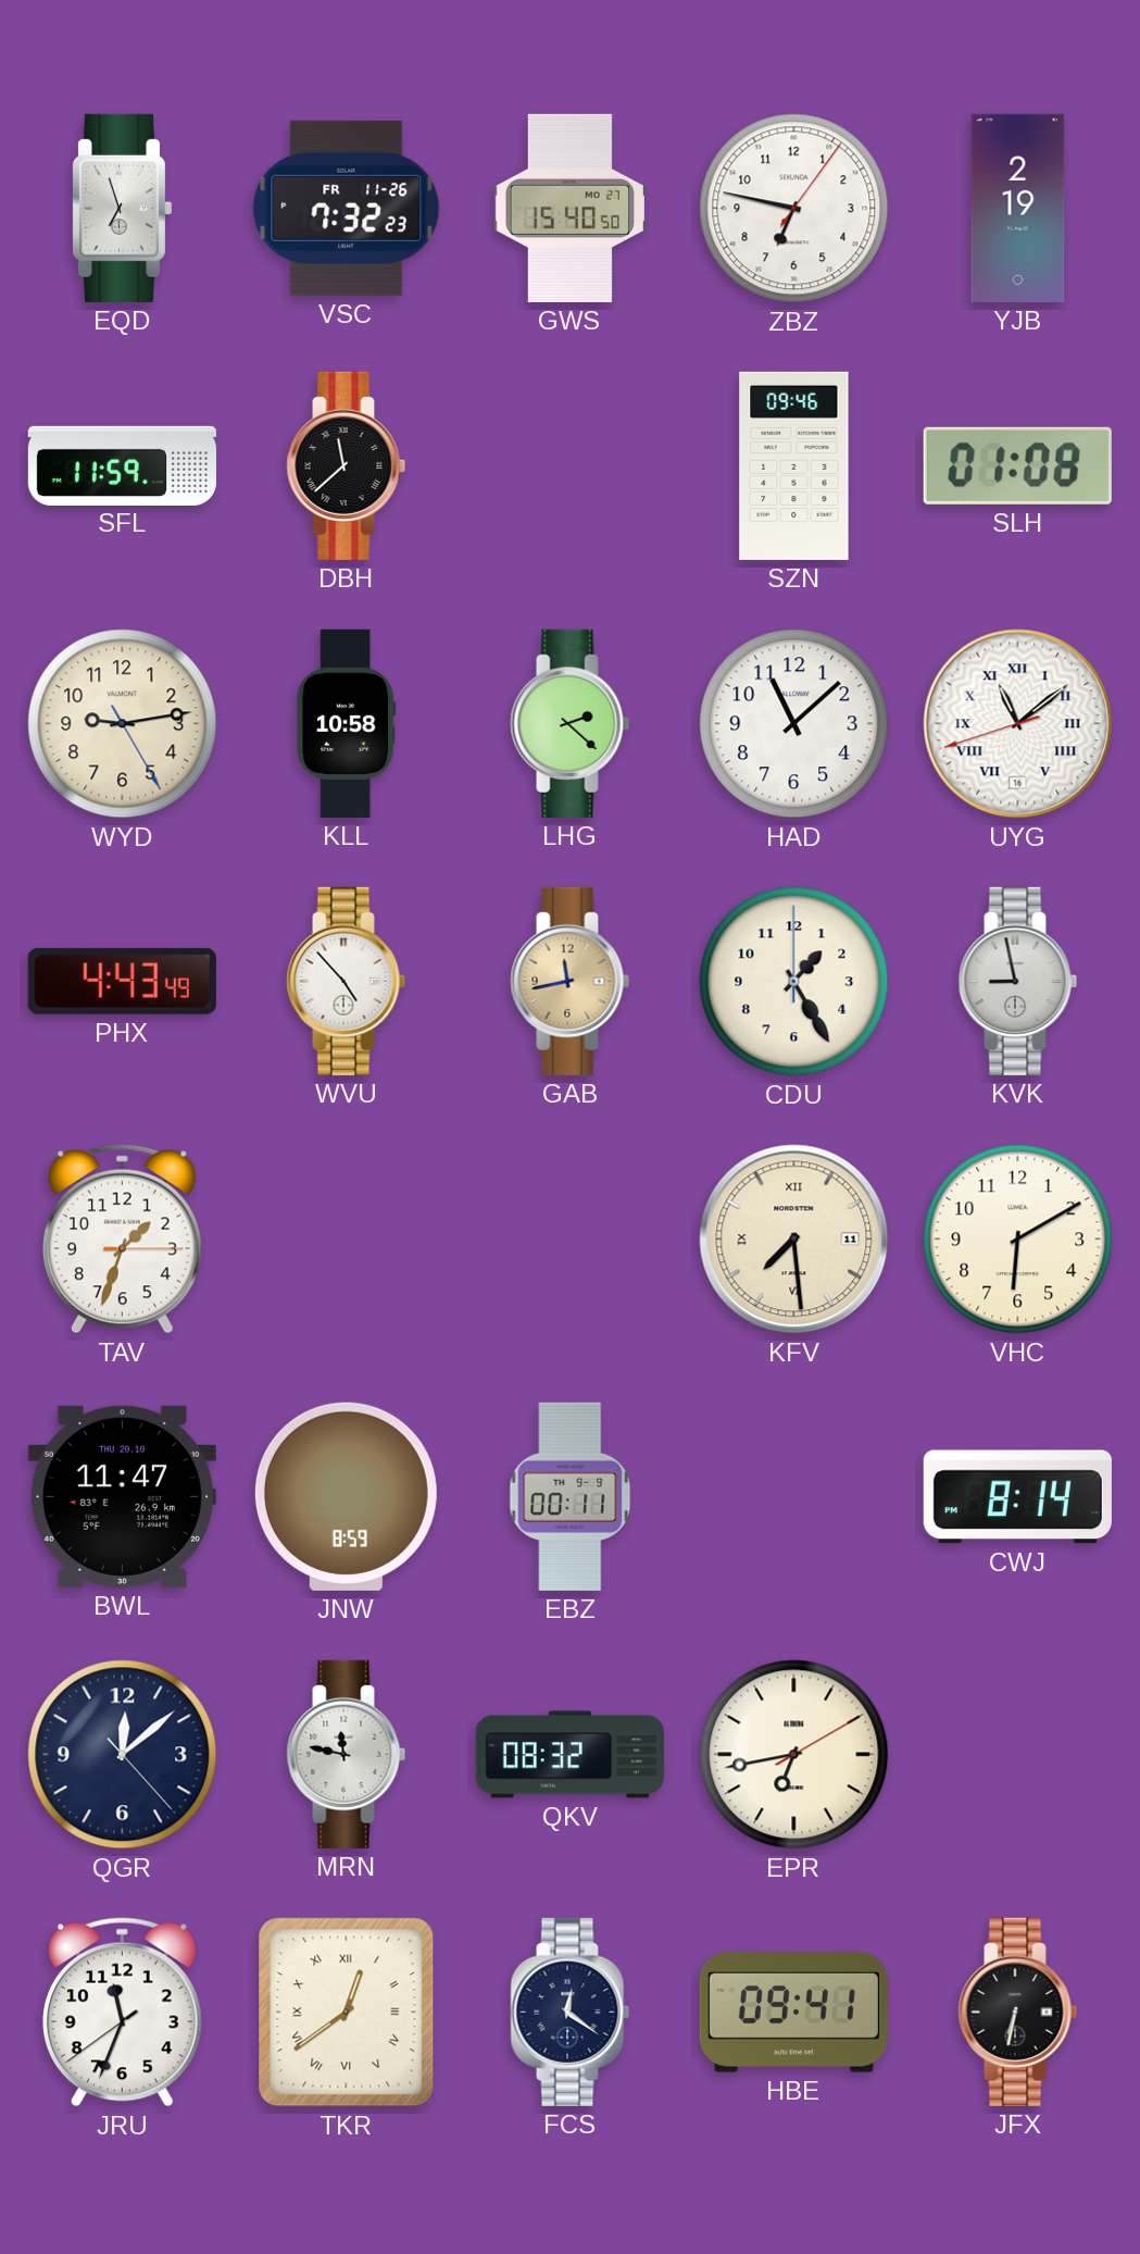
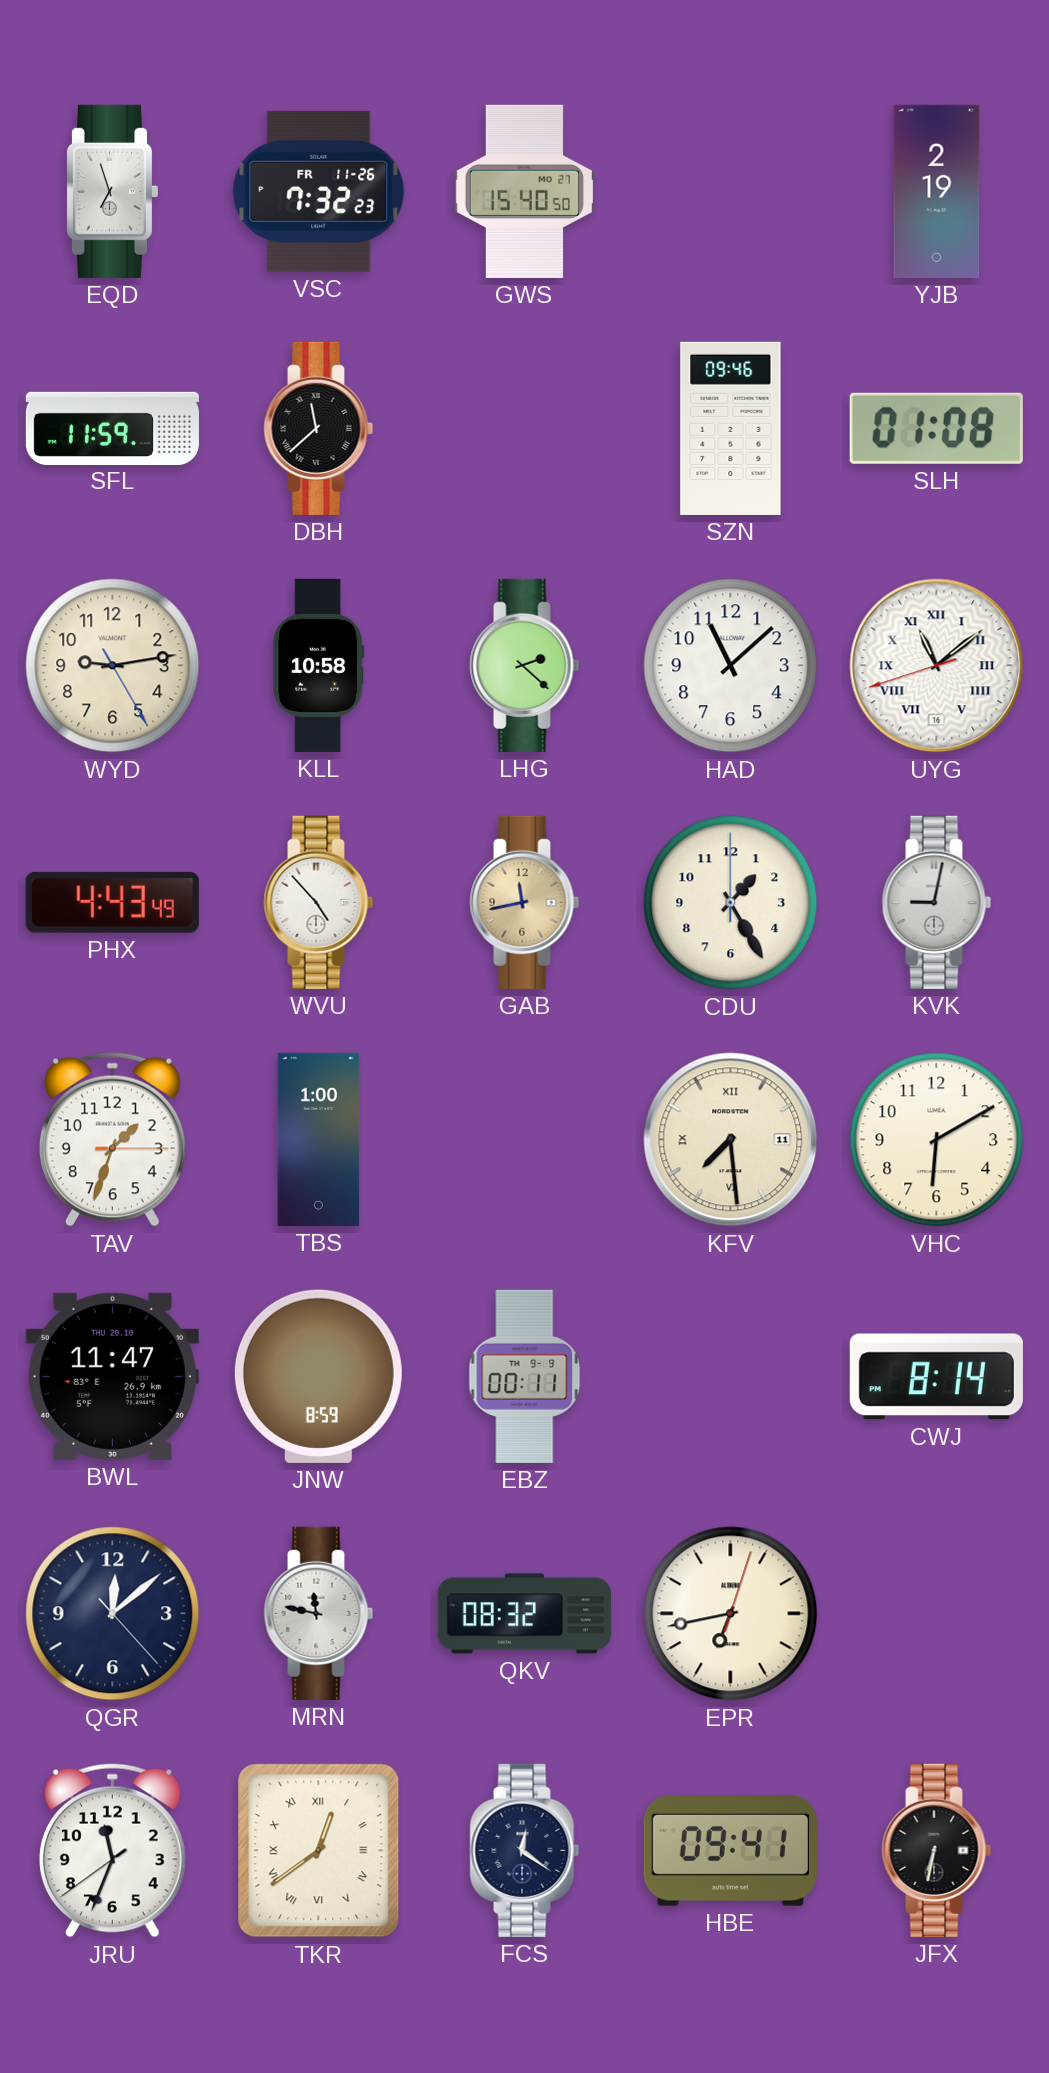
ZBZ: 6:47 -> none (794, 209)
KVK: 8:58 -> 9:02 (937, 902)
TBS: none -> 1:00 (319, 1139)
EPR: 6:43:10 -> 6:43:03 (731, 1614)
